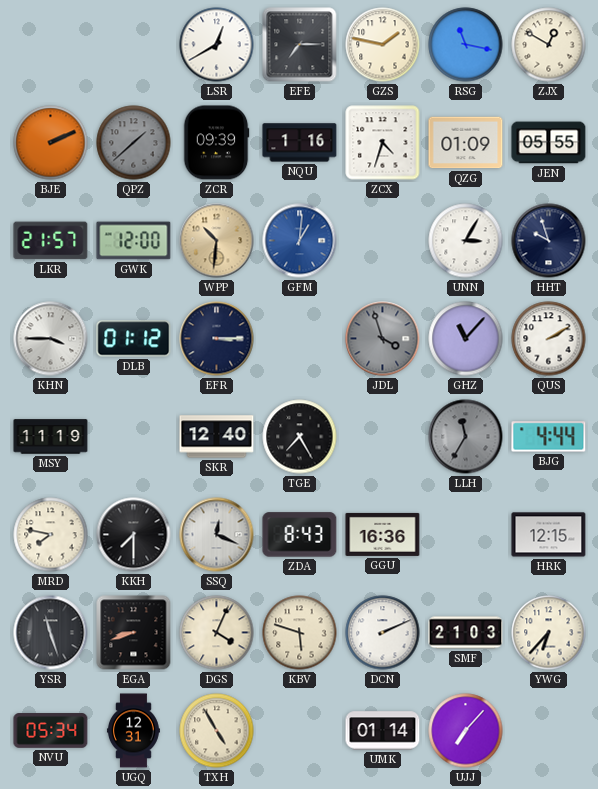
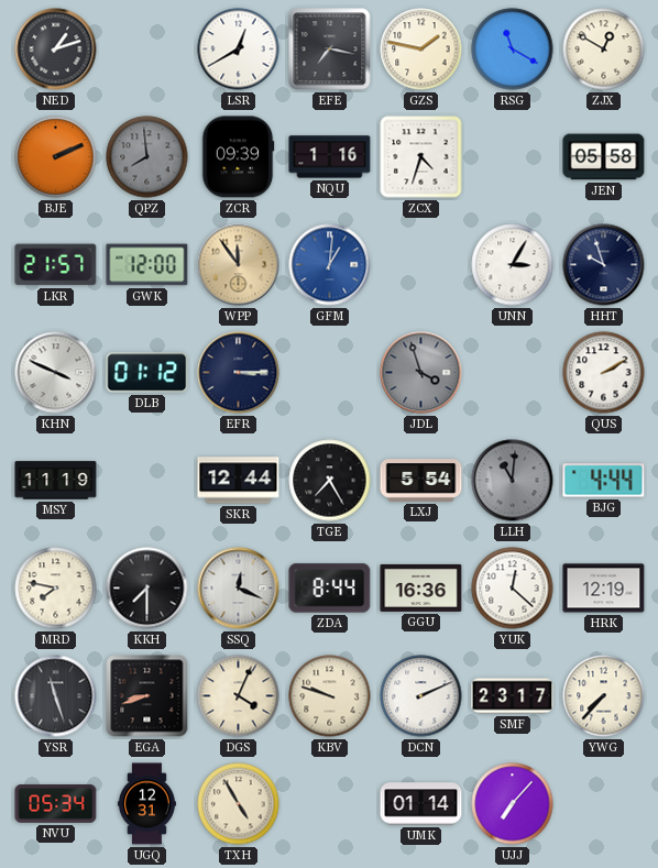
NED: none -> 1:12 (56, 50)
EFE: 7:15 -> 7:17 (330, 50)
RSG: 11:17 -> 11:20 (513, 50)
QPZ: 1:38 -> 7:59 (147, 157)
QZG: 01:09 -> none (466, 143)
JEN: 05:55 -> 05:58 (604, 157)
WPP: 10:31 -> 11:54 (239, 265)
KHN: 3:45 -> 3:49 (56, 373)
GHZ: 11:07 -> none (466, 339)
SKR: 12:40 -> 12:44 (239, 481)
LXJ: none -> 5:54 (421, 481)
LLH: 11:35 -> 11:01 (513, 481)
ZDA: 8:43 -> 8:44 (330, 589)
YUK: none -> 12:22 (513, 589)
HRK: 12:15 -> 12:19 (604, 589)
KBV: 5:48 -> 9:48 (330, 696)
SMF: 21:03 -> 23:17 (513, 696)
YWG: 6:37 -> 7:37 (604, 696)
